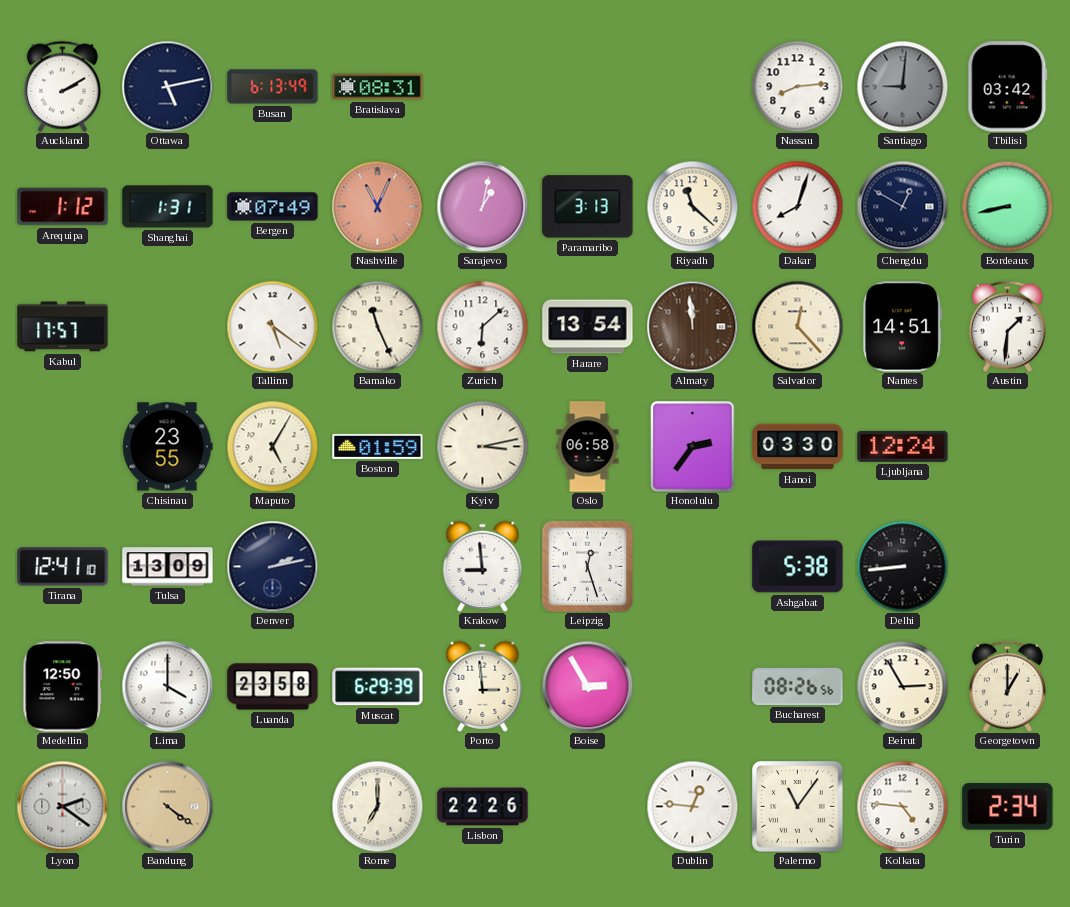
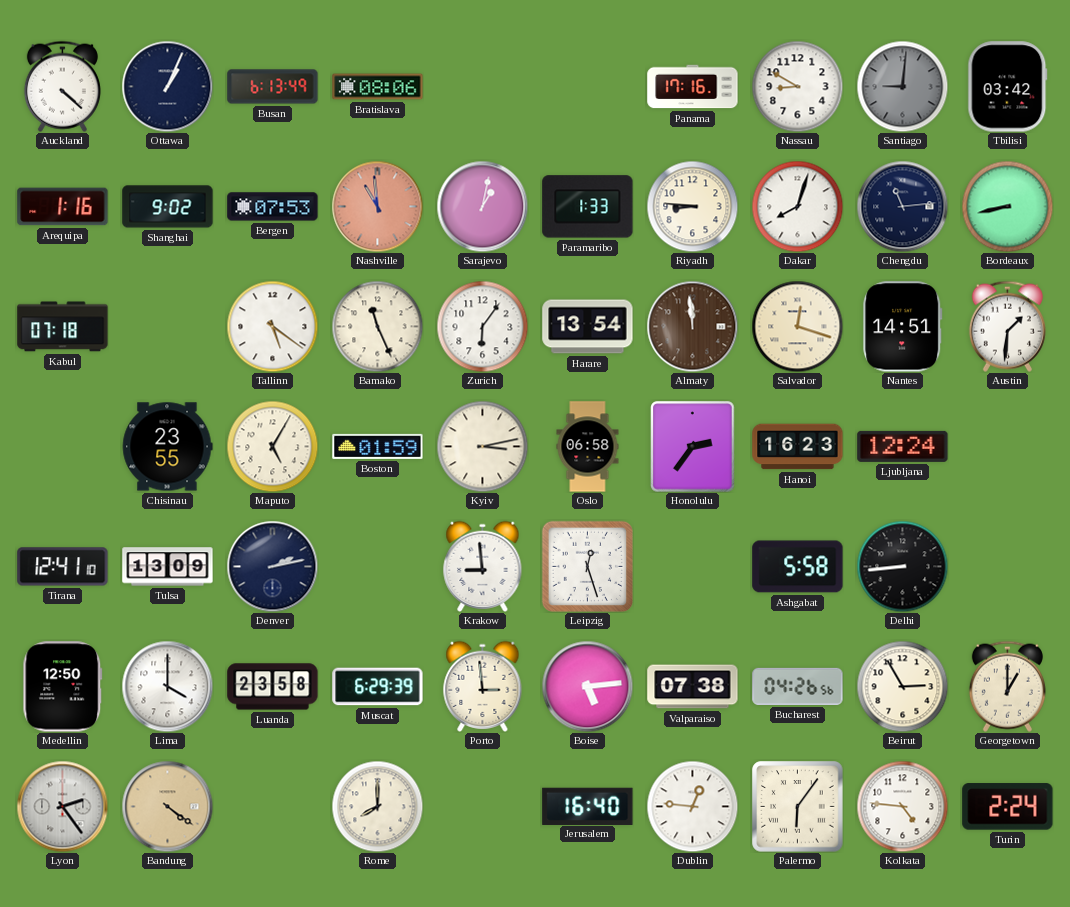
Auckland: 2:10 -> 4:22 (62, 86)
Ottawa: 5:13 -> 1:04 (167, 86)
Bratislava: 08:31 -> 08:06 (378, 87)
Panama: none -> 17:16 (693, 87)
Nassau: 8:14 -> 8:50 (797, 86)
Arequipa: 1:12 -> 1:16 (63, 207)
Shanghai: 1:31 -> 9:02 (168, 207)
Bergen: 07:49 -> 07:53 (273, 207)
Nashville: 11:04 -> 10:59 (377, 206)
Paramaribo: 3:13 -> 1:33 (588, 207)
Riyadh: 11:22 -> 8:46 (692, 206)
Chengdu: 12:50 -> 11:14 (902, 206)
Kabul: 17:57 -> 07:18 (63, 327)
Zurich: 6:08 -> 6:06 (482, 326)
Salvador: 12:23 -> 12:18 (797, 326)
Hanoi: 03:30 -> 16:23 (798, 447)
Ashgabat: 5:38 -> 5:58 (798, 567)
Boise: 2:55 -> 5:14 (587, 686)
Valparaiso: none -> 07:38 (693, 687)
Bucharest: 08:26 -> 04:26 (798, 686)
Lyon: 2:21 -> 2:24 (62, 806)
Rome: 7:00 -> 8:00 (377, 806)
Lisbon: 22:26 -> none (483, 807)
Jerusalem: none -> 16:40 (588, 806)
Palermo: 11:06 -> 6:06 (798, 807)
Turin: 2:34 -> 2:24 (1008, 807)
